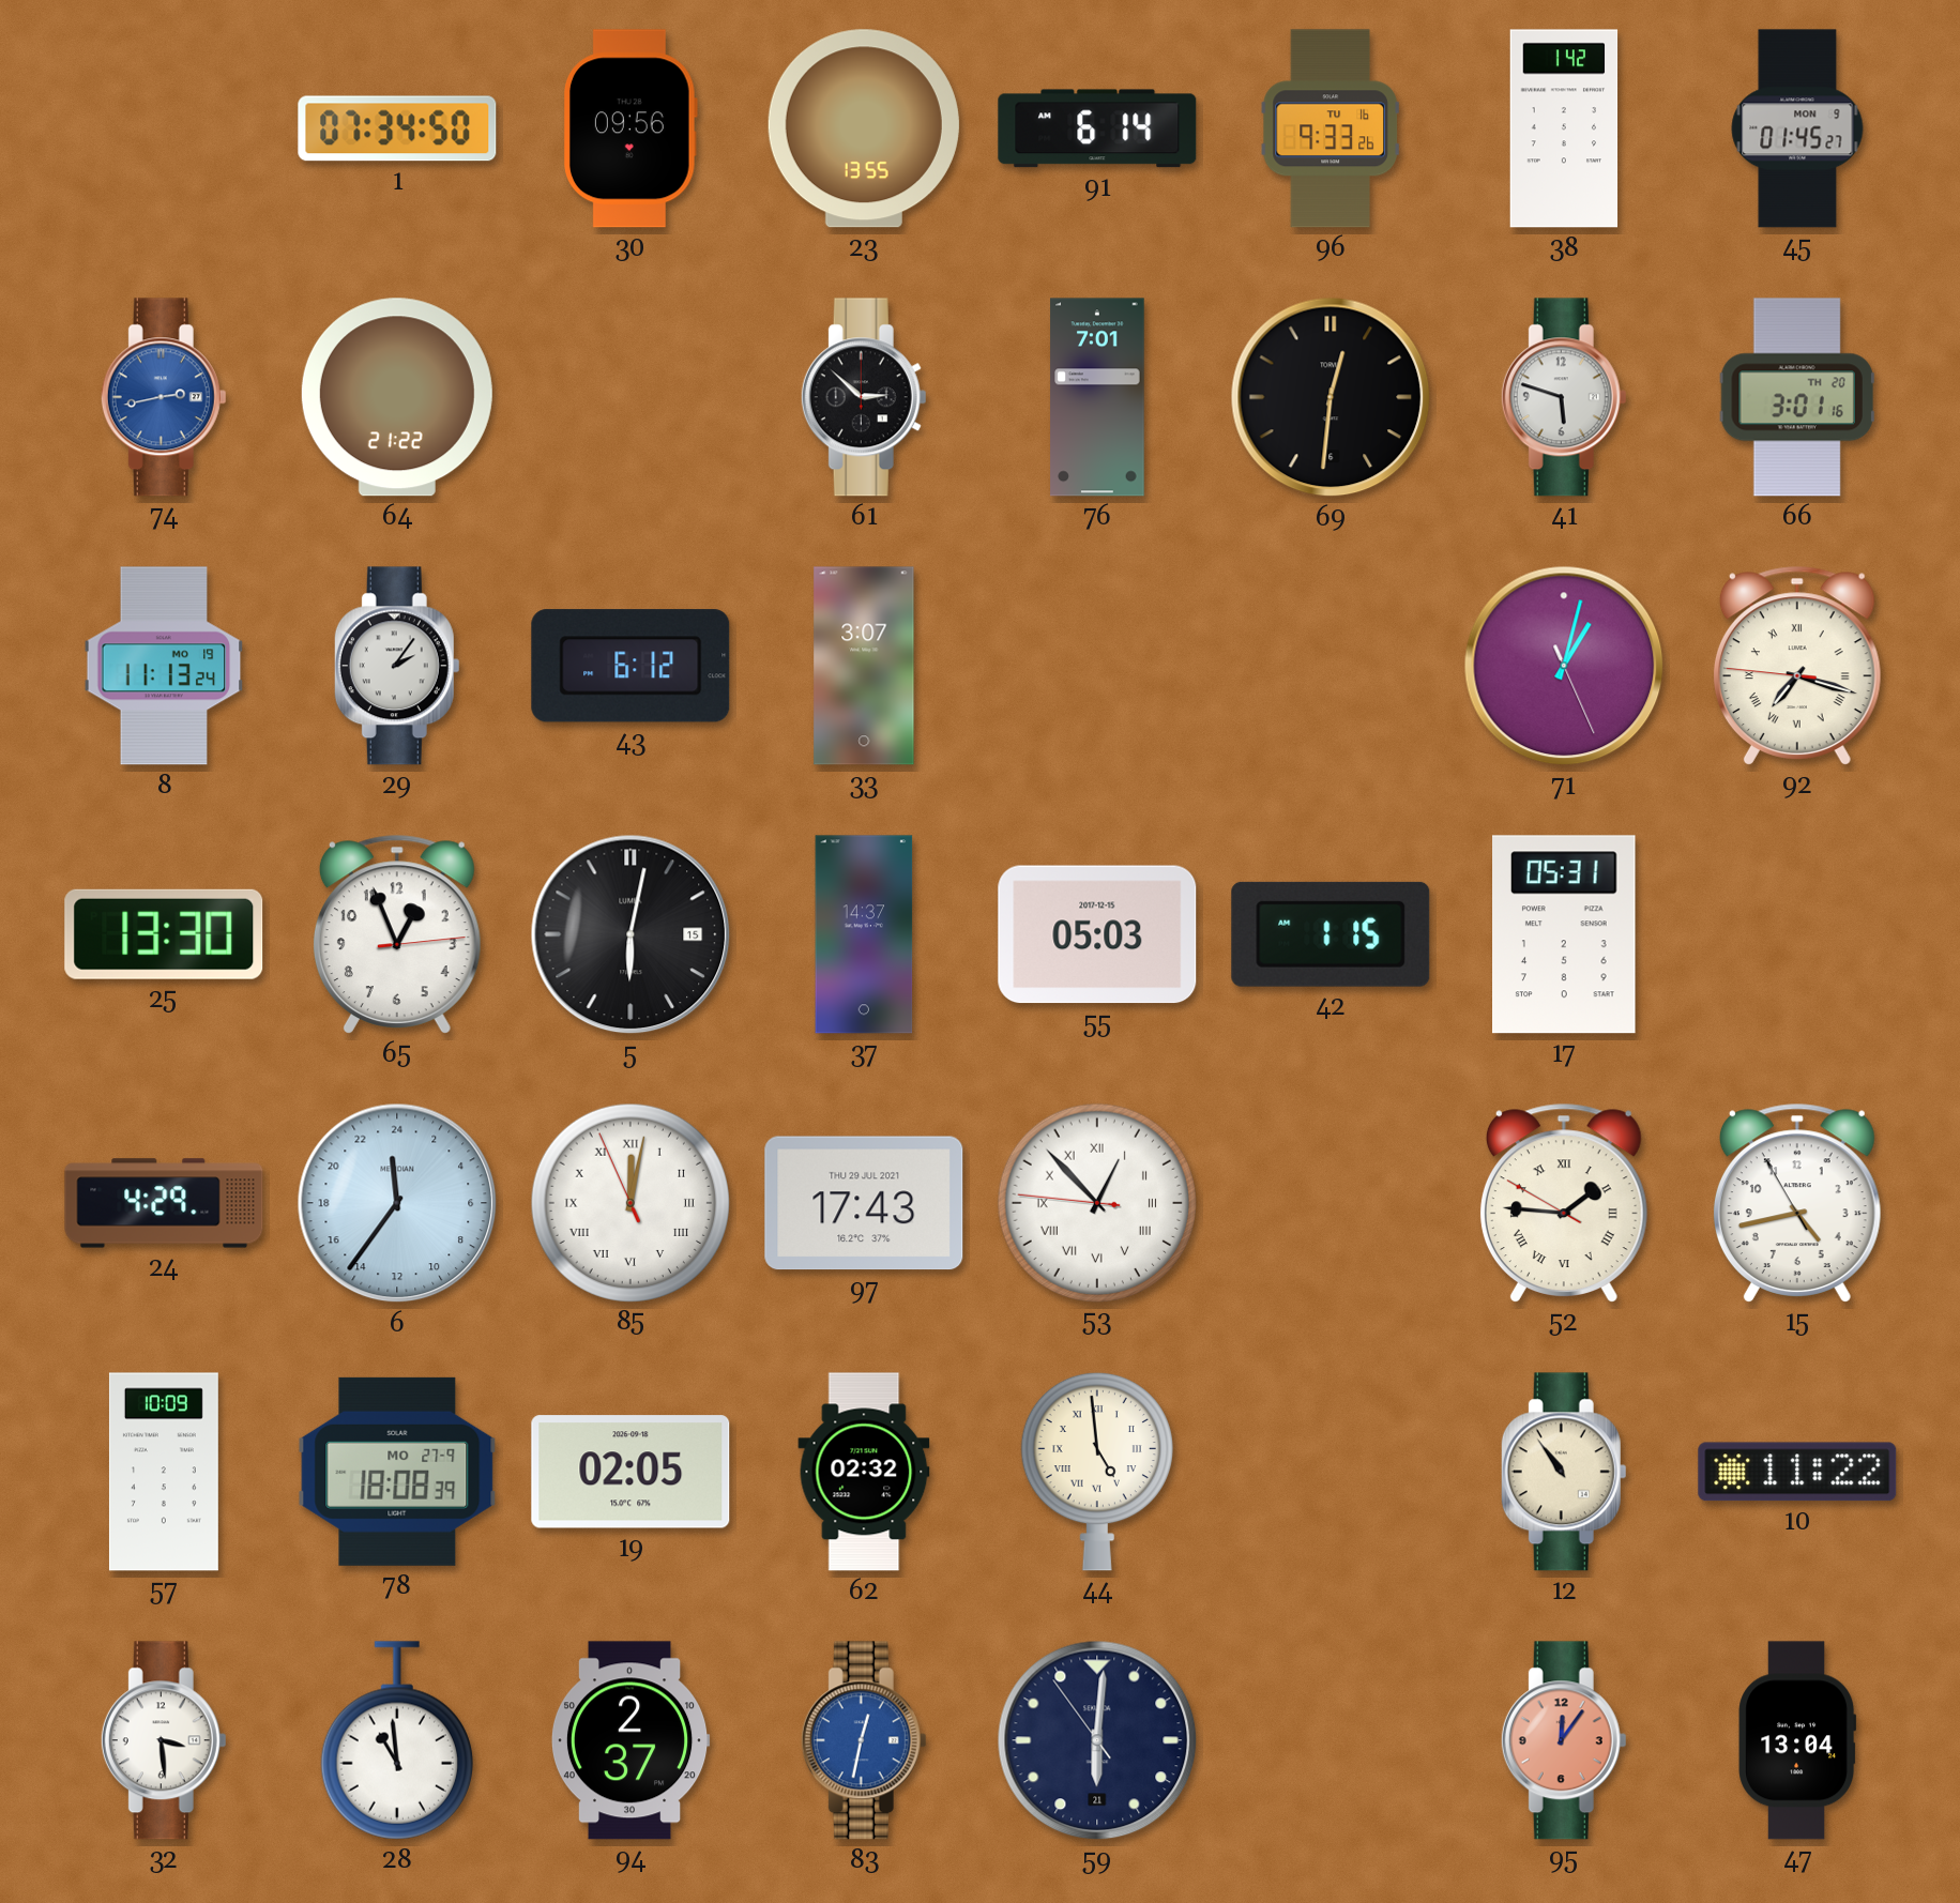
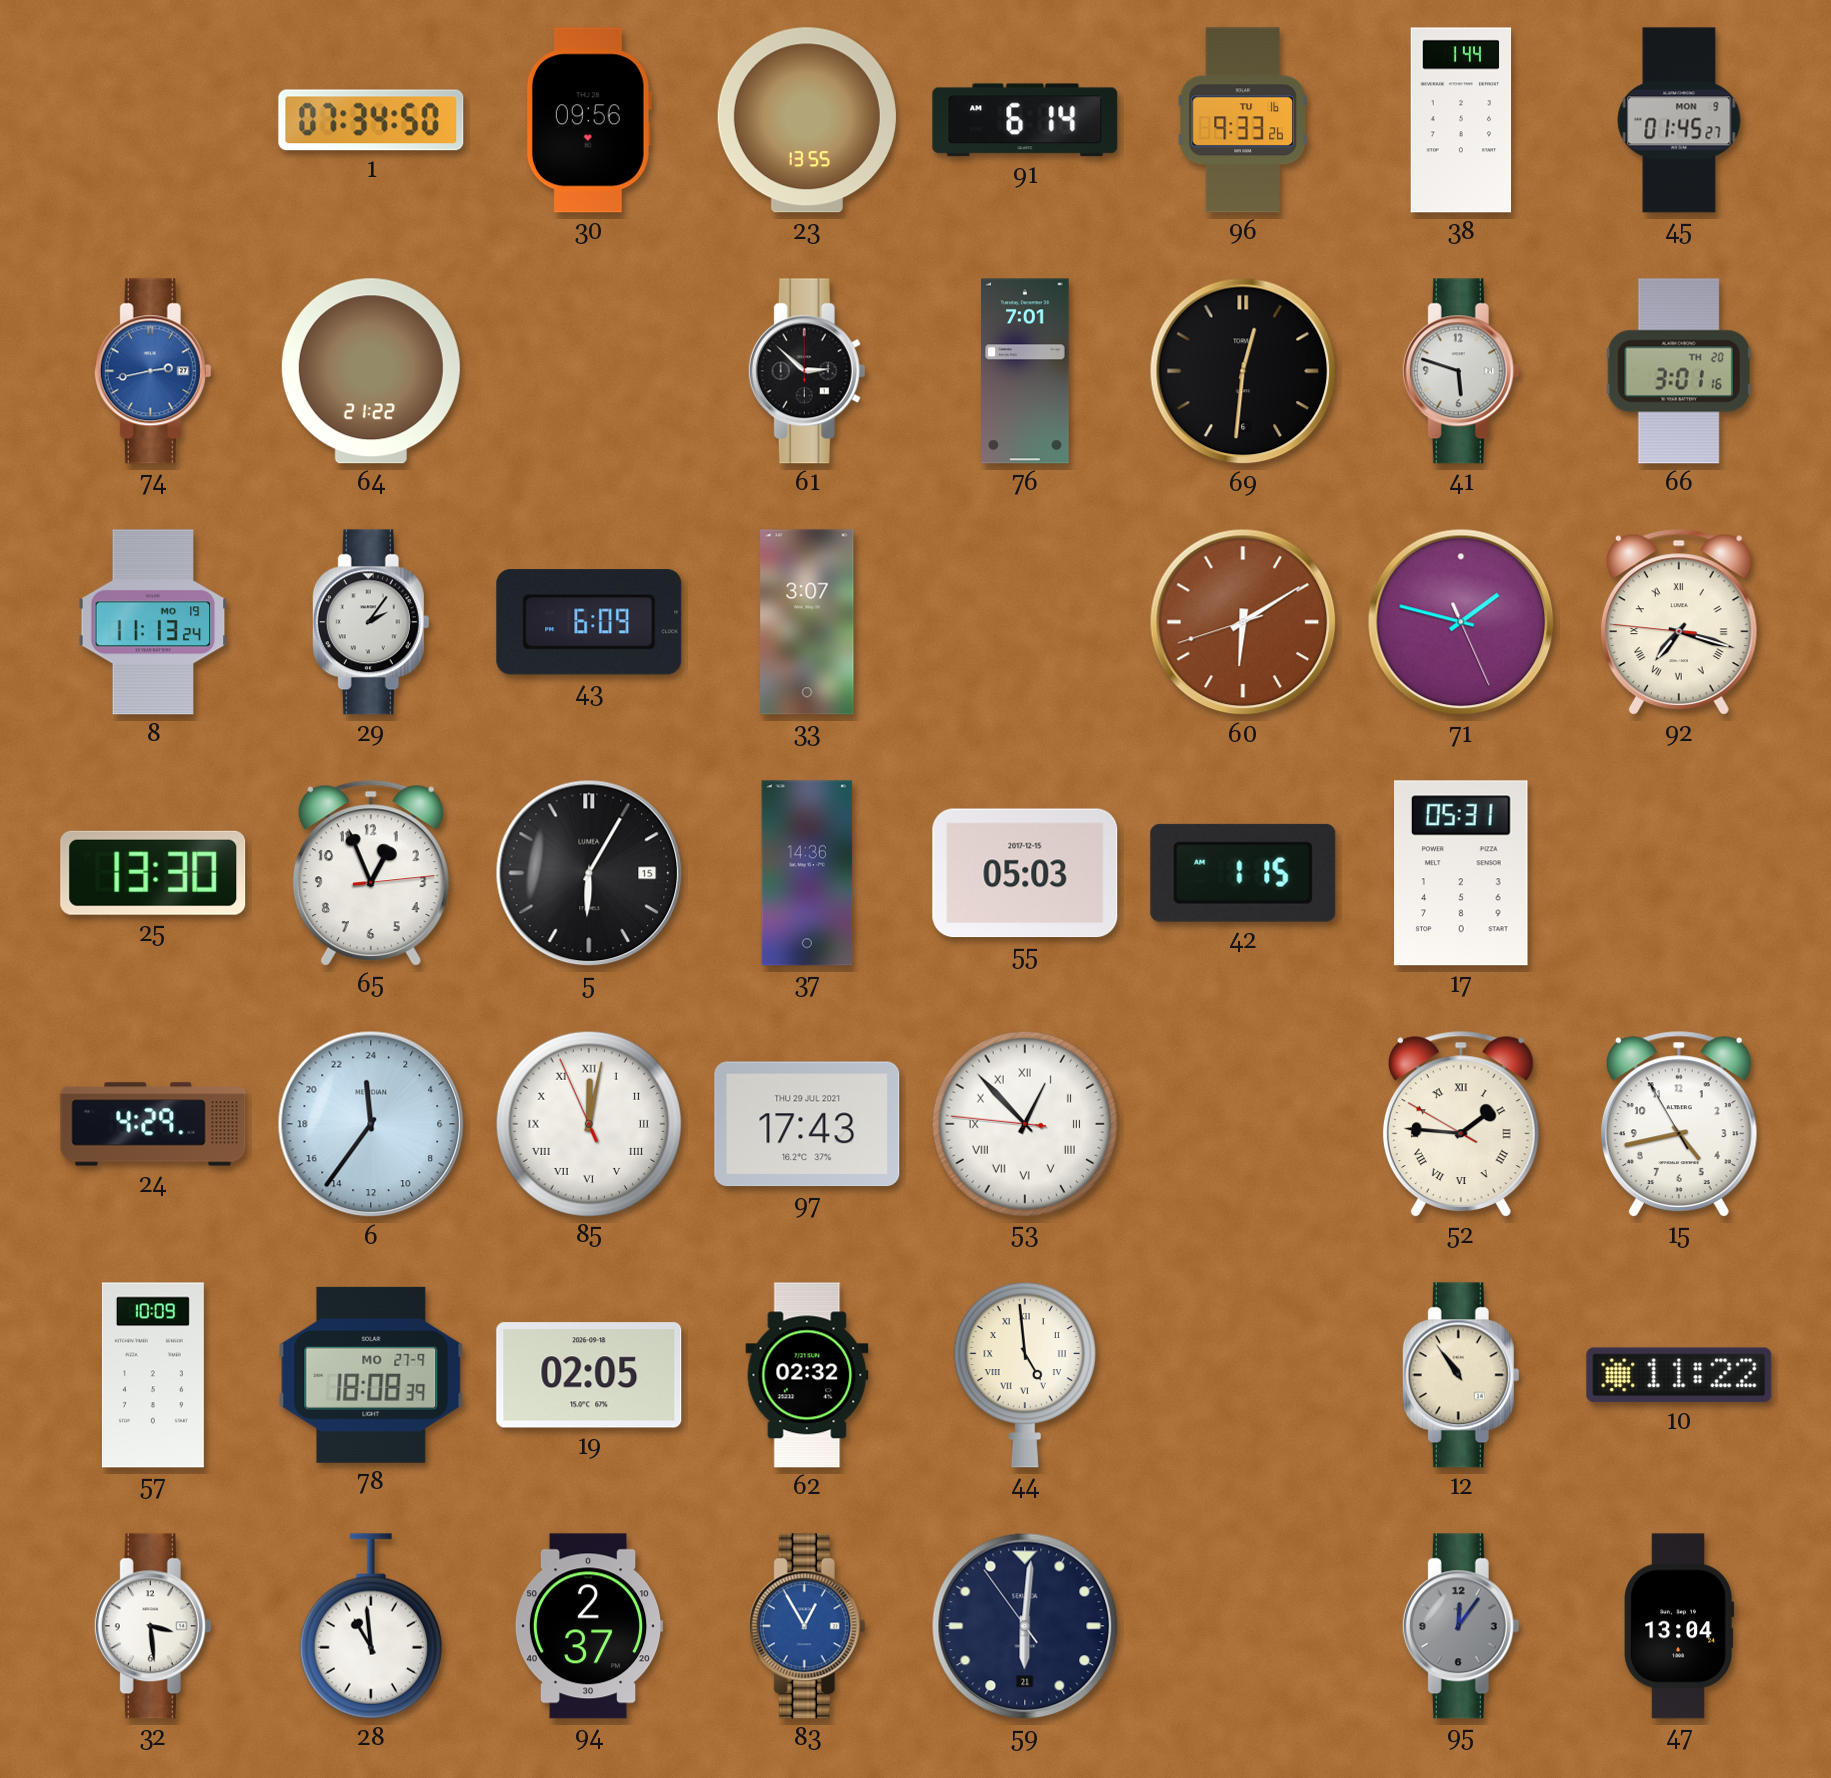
38: 1:42 -> 1:44 (1461, 120)
43: 6:12 -> 6:09 (589, 622)
60: none -> 6:09 (1243, 622)
71: 1:02 -> 1:47 (1461, 622)
5: 6:02 -> 6:05 (589, 873)
37: 14:37 -> 14:36 (807, 873)
83: 12:32 -> 12:55 (807, 1626)
95 dial: salmon -> grey (1461, 1626)
